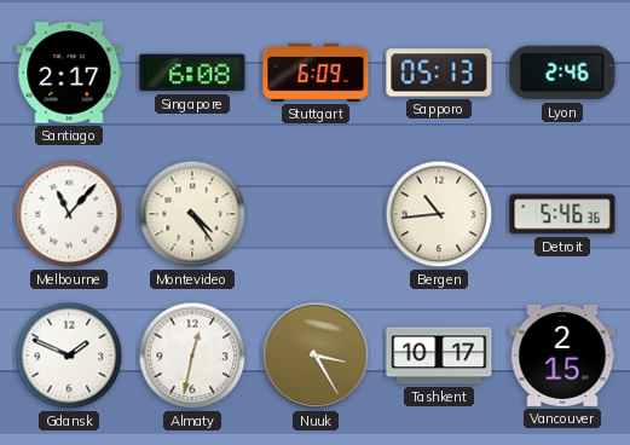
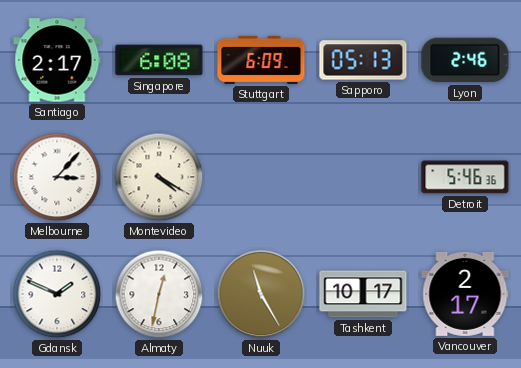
Melbourne: 11:07 -> 3:07 (57, 177)
Montevideo: 4:24 -> 4:20 (159, 177)
Bergen: 10:44 -> none (439, 214)
Nuuk: 3:25 -> 11:25 (261, 294)
Vancouver: 2:15 -> 2:17 (465, 294)
